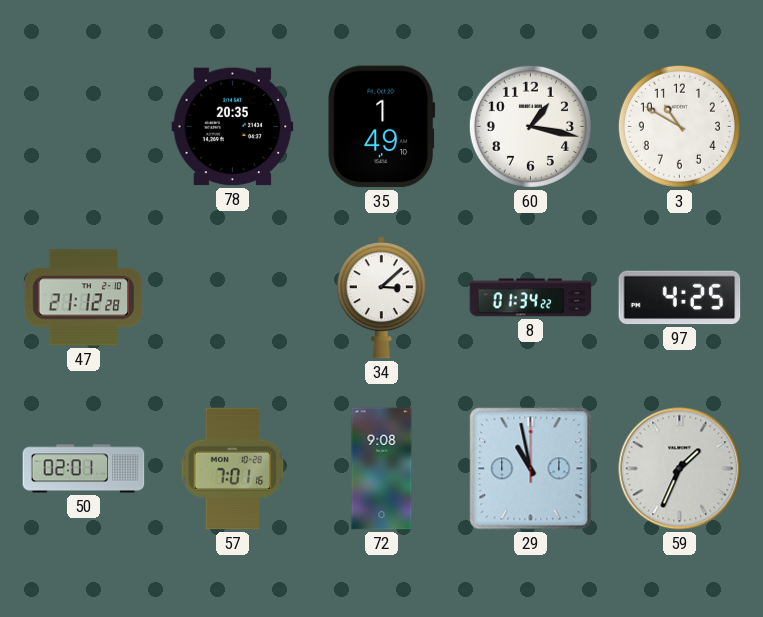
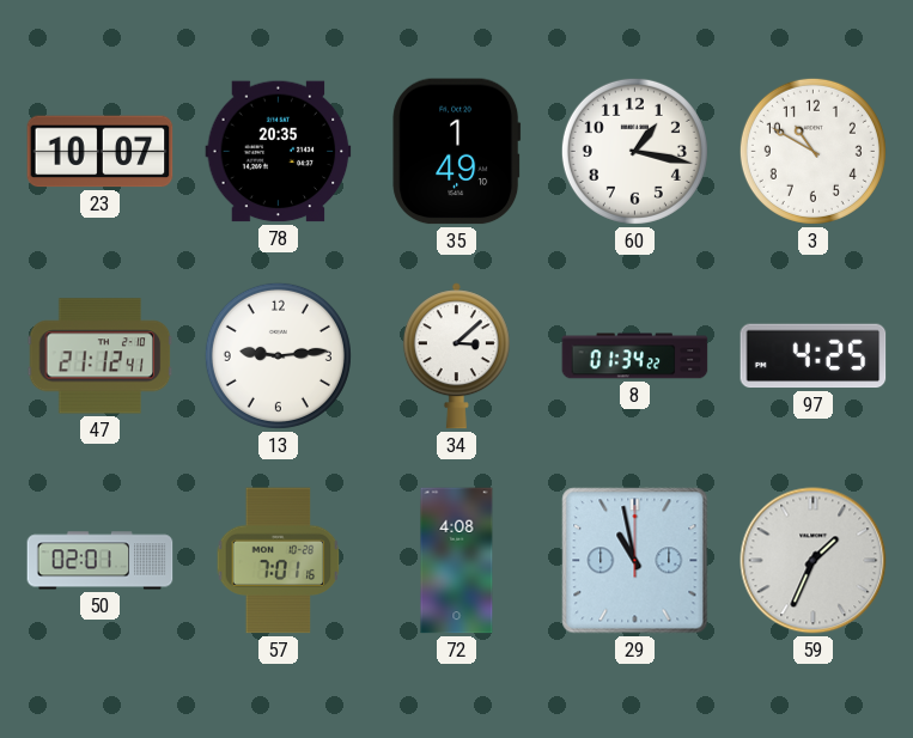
23: none -> 10:07 (101, 152)
47: 21:12:28 -> 21:12:41 (101, 356)
13: none -> 9:14 (278, 355)
72: 9:08 -> 4:08 (457, 561)
